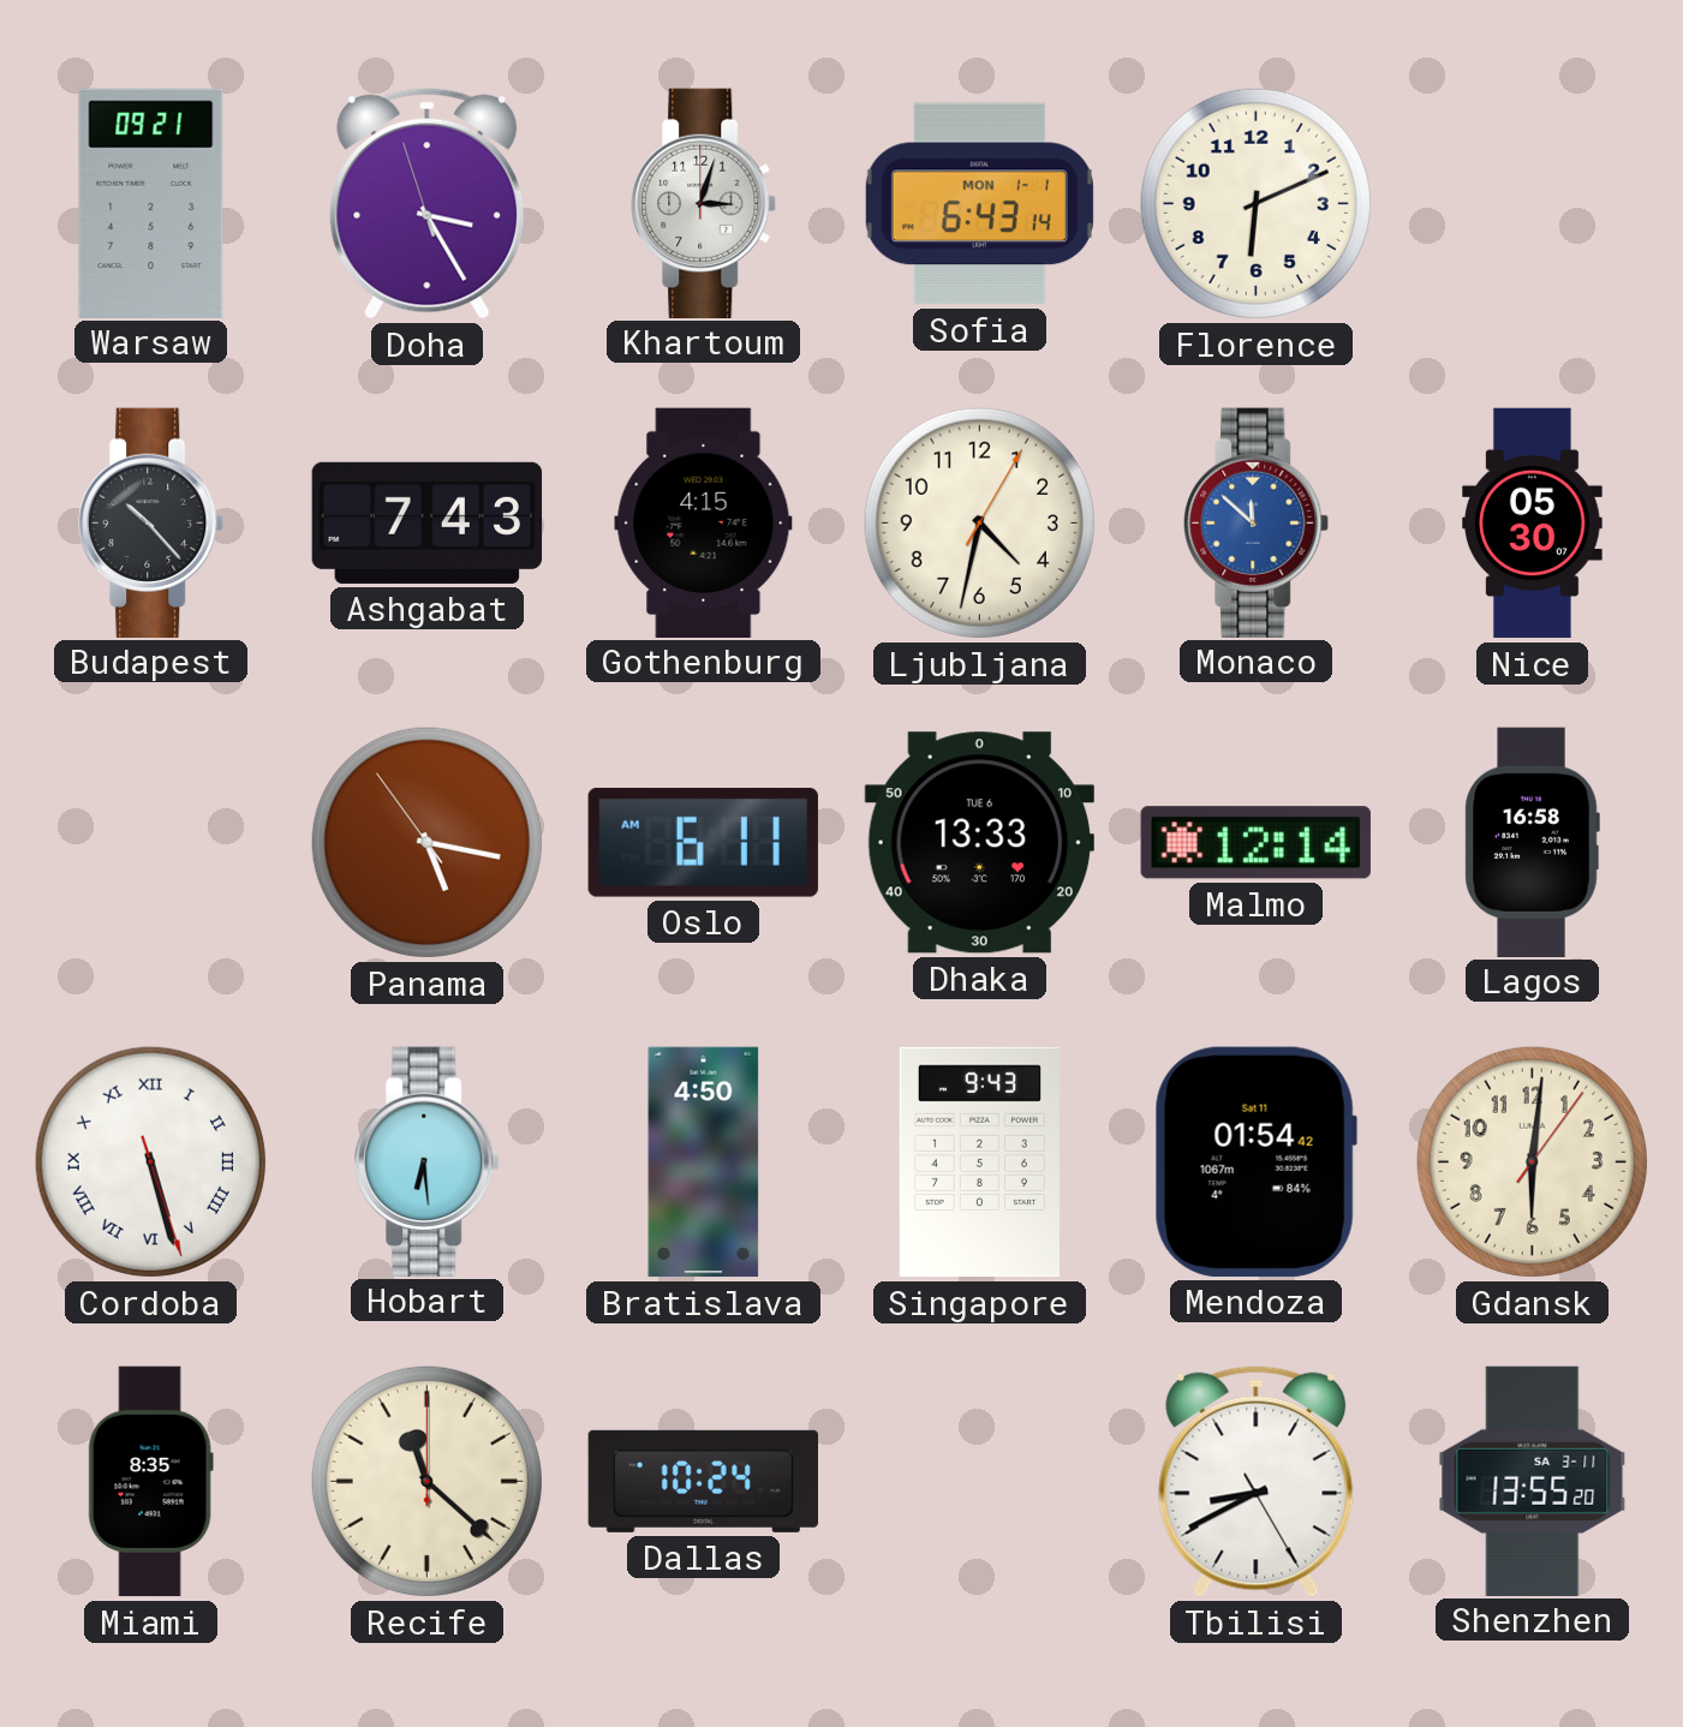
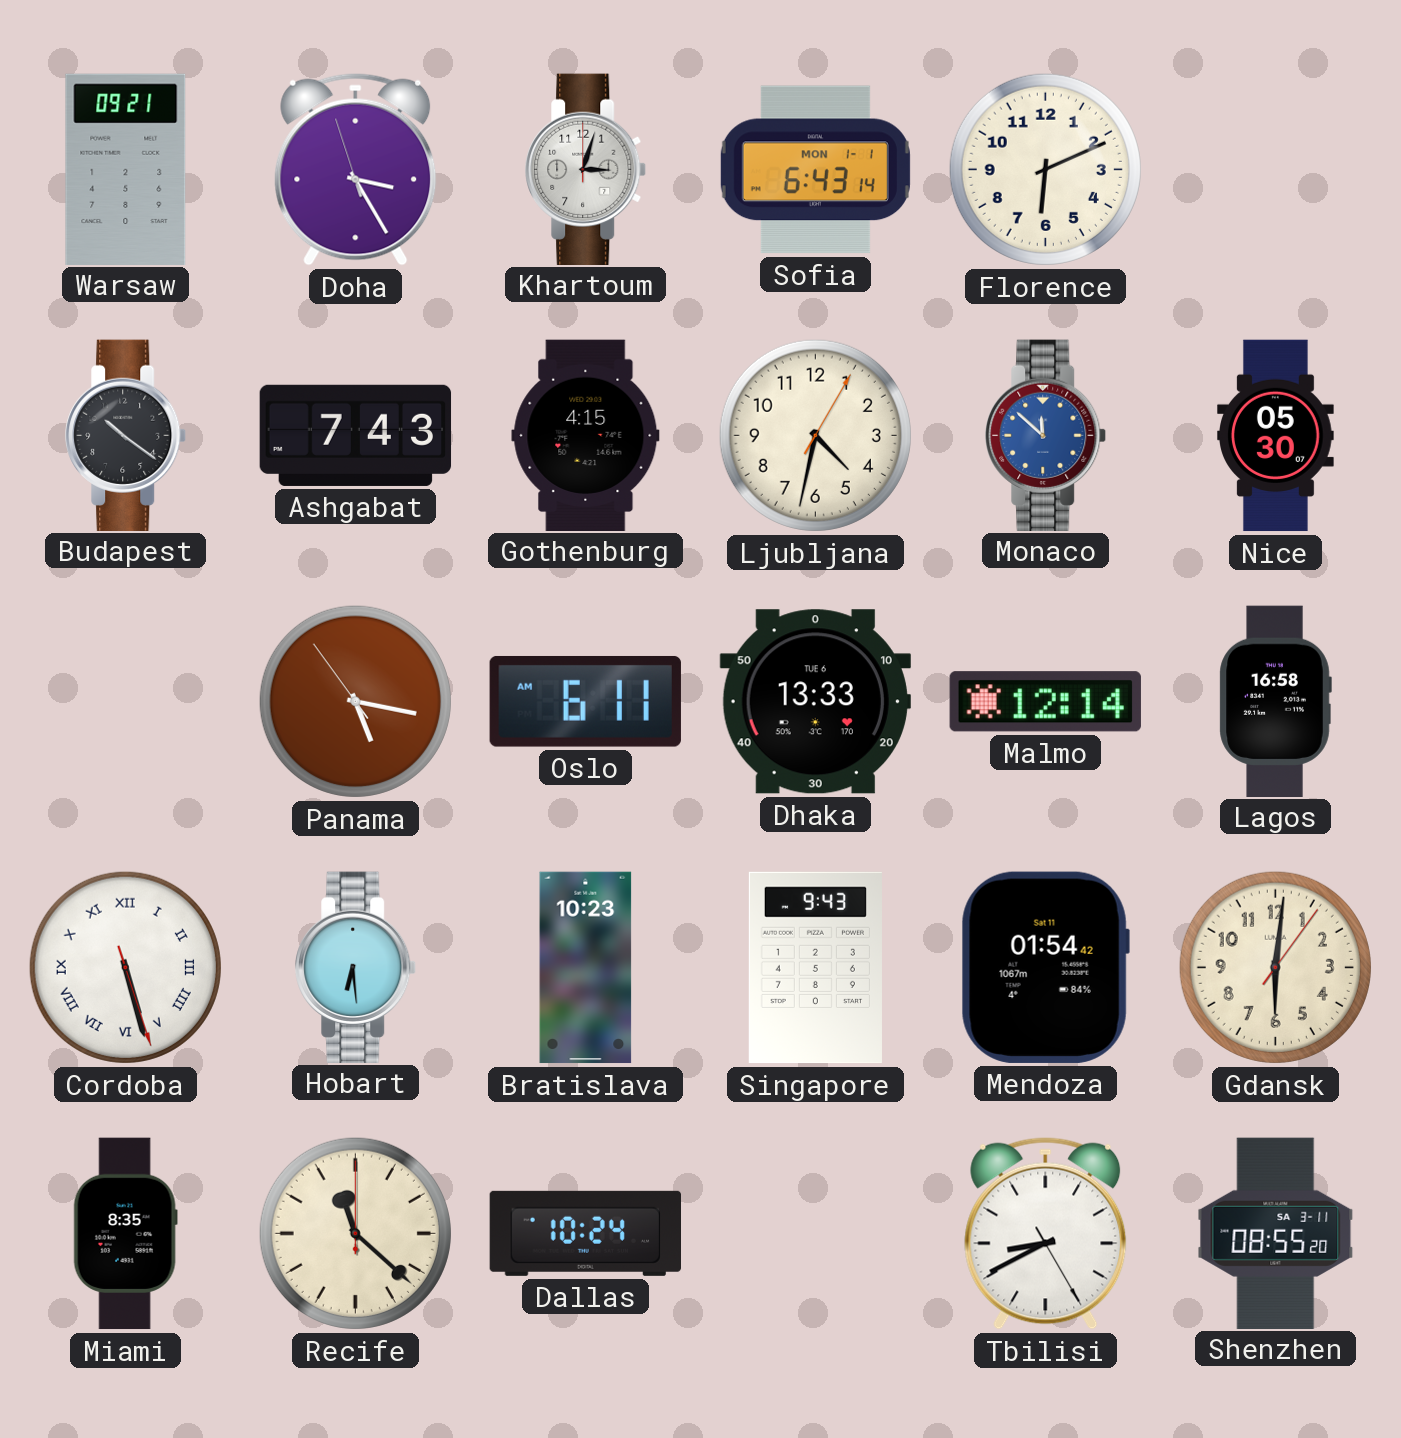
Budapest: 10:23 -> 10:21 (126, 435)
Bratislava: 4:50 -> 10:23 (586, 968)
Shenzhen: 13:55 -> 08:55 (1276, 1233)
